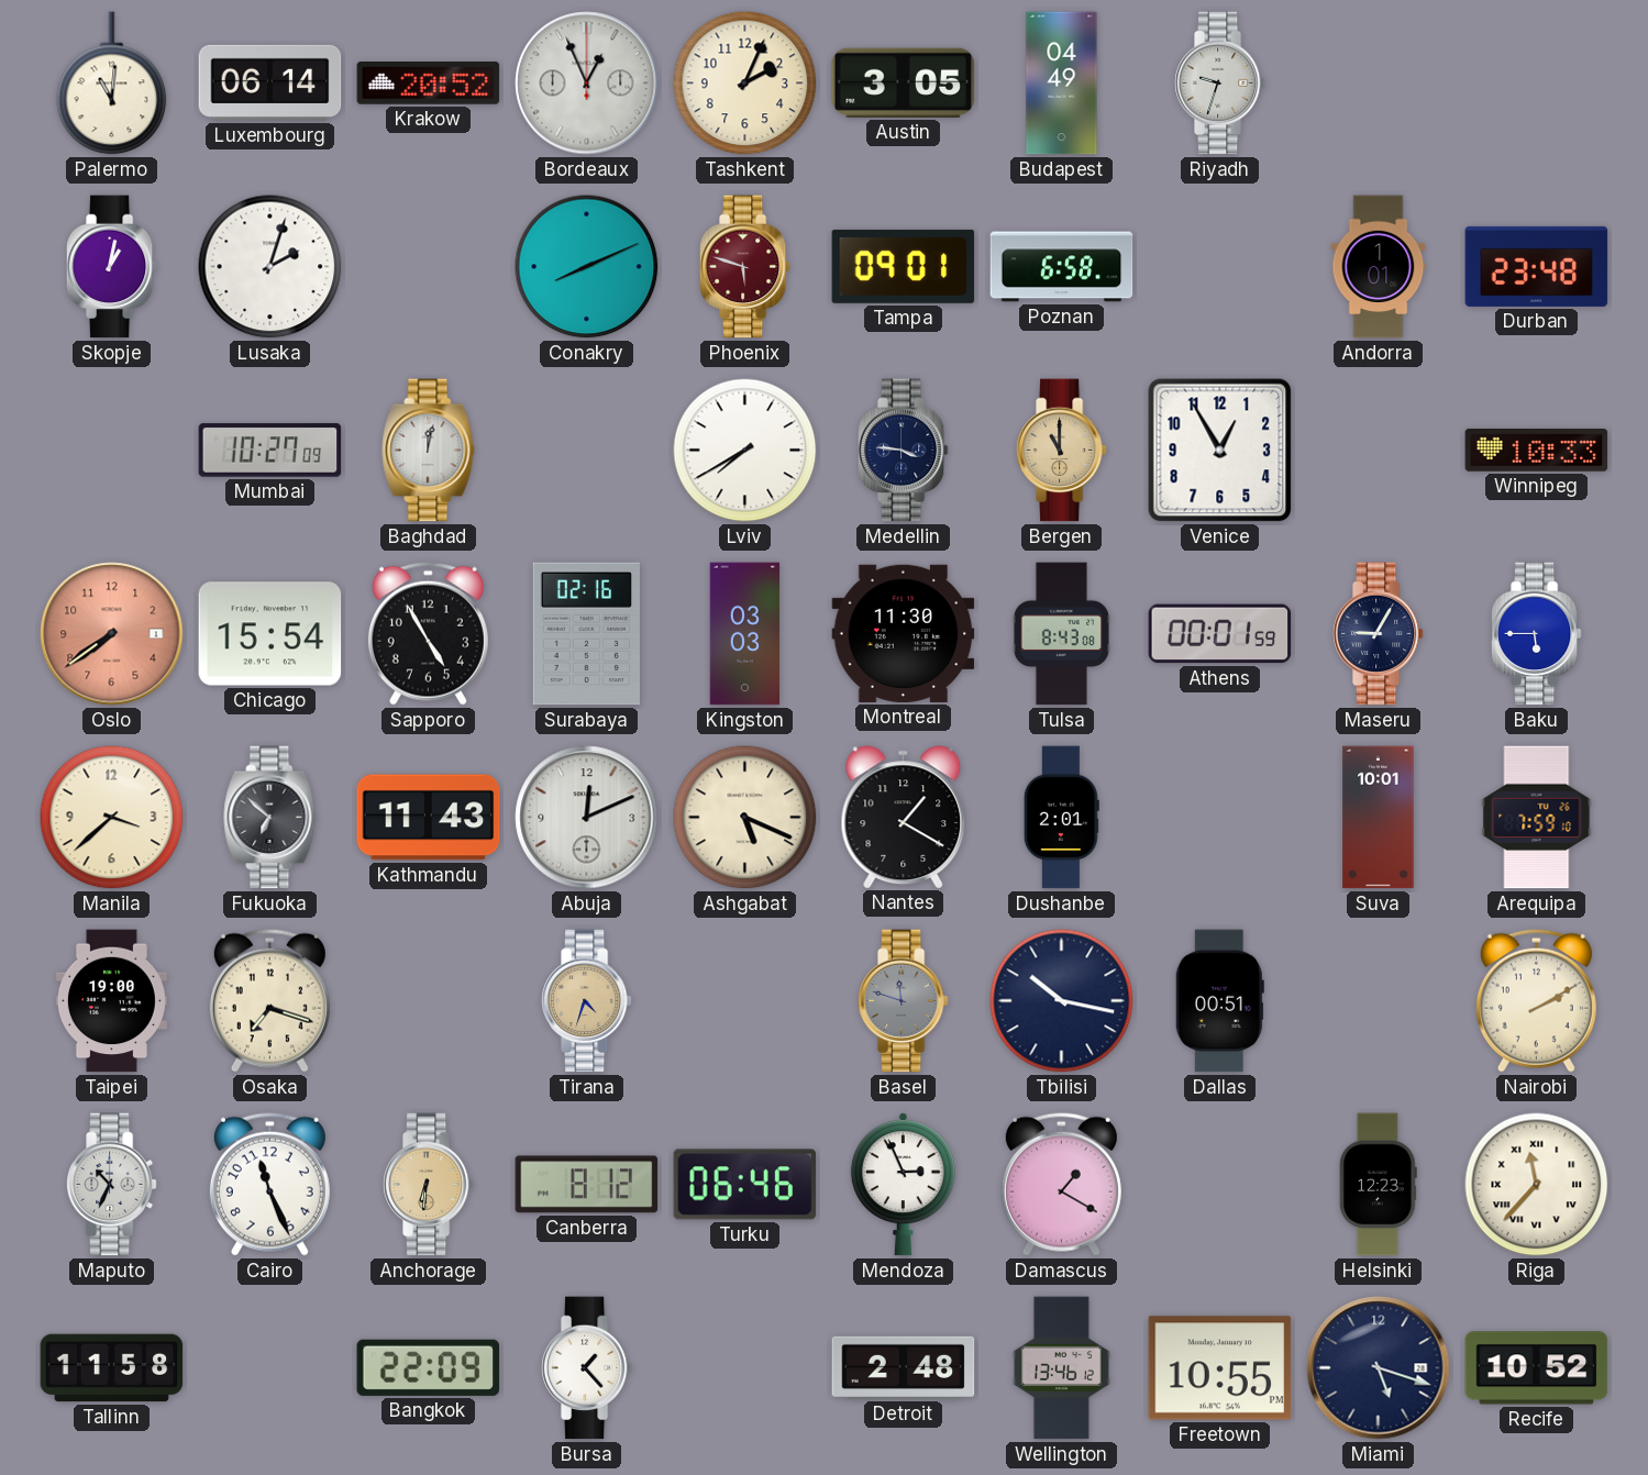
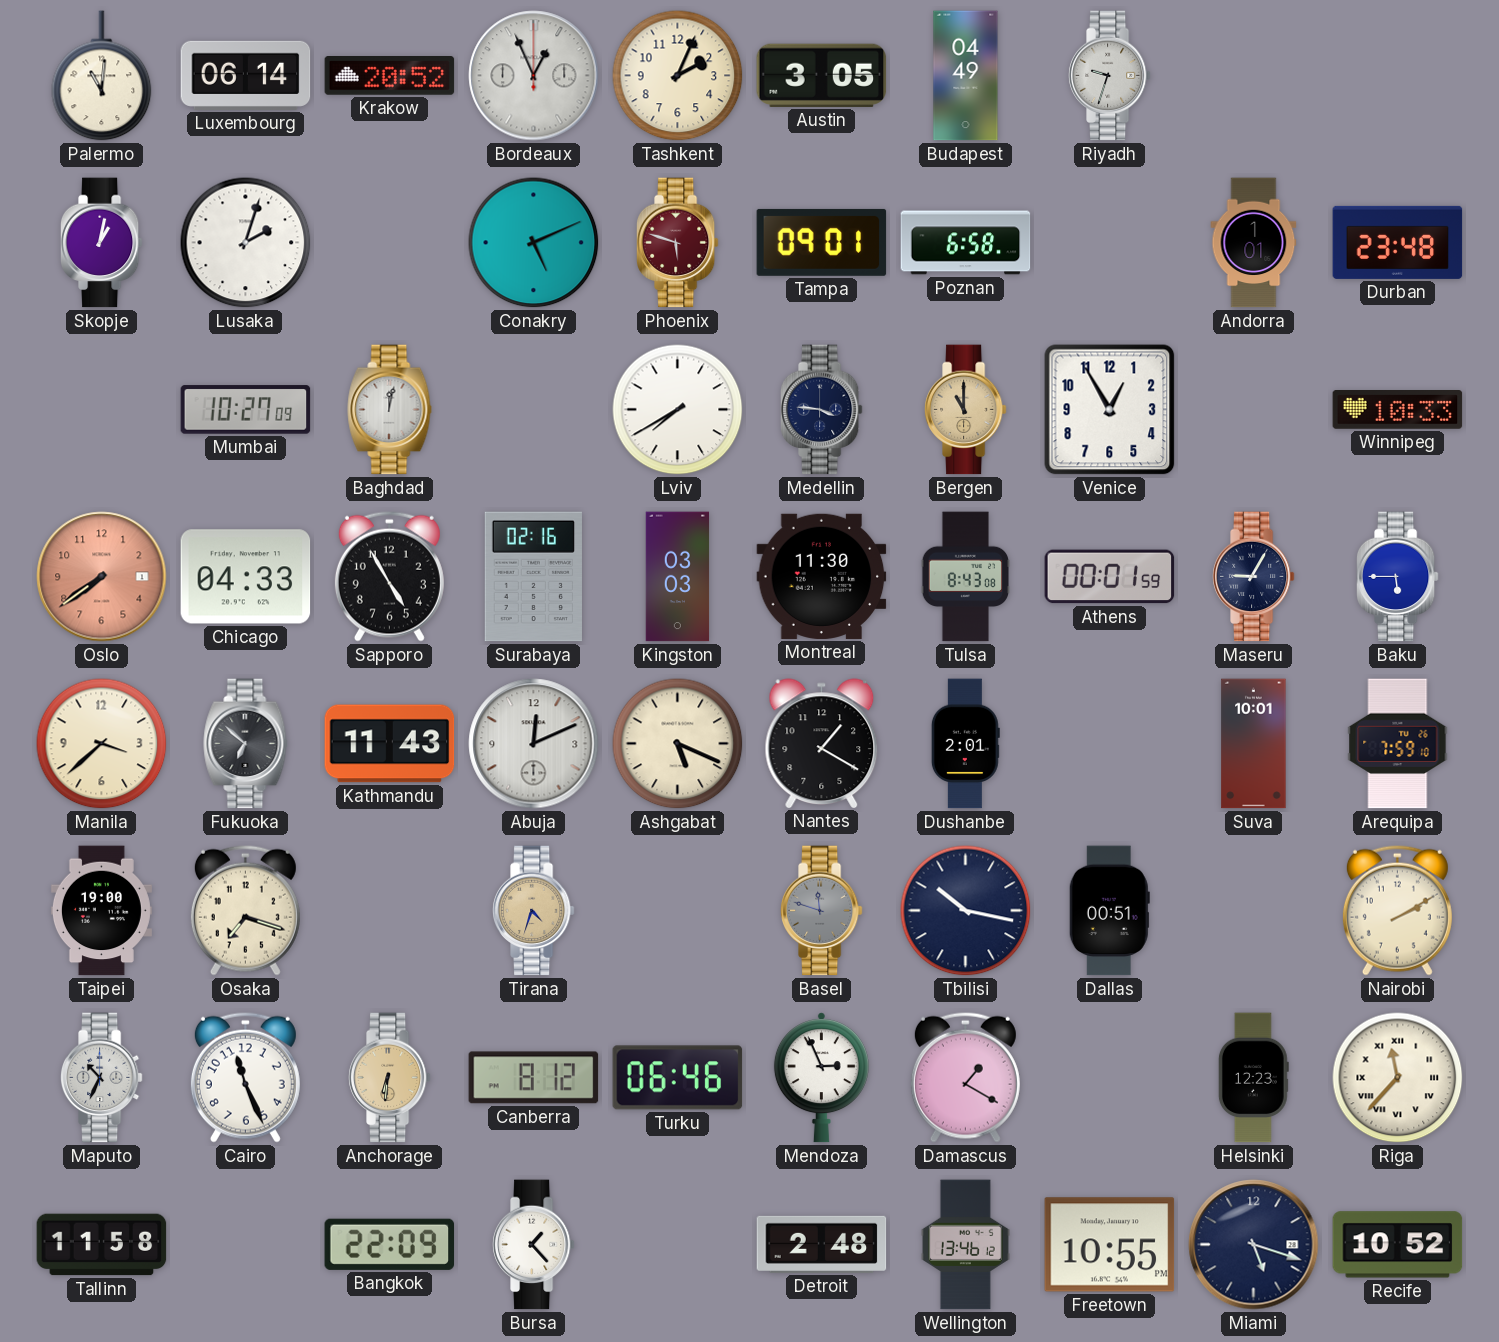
Conakry: 8:11 -> 5:11 (534, 243)
Chicago: 15:54 -> 04:33 (246, 577)
